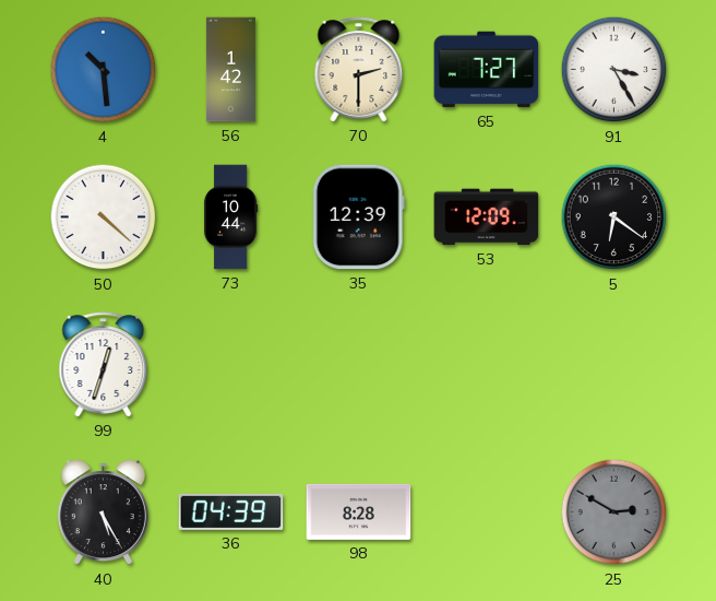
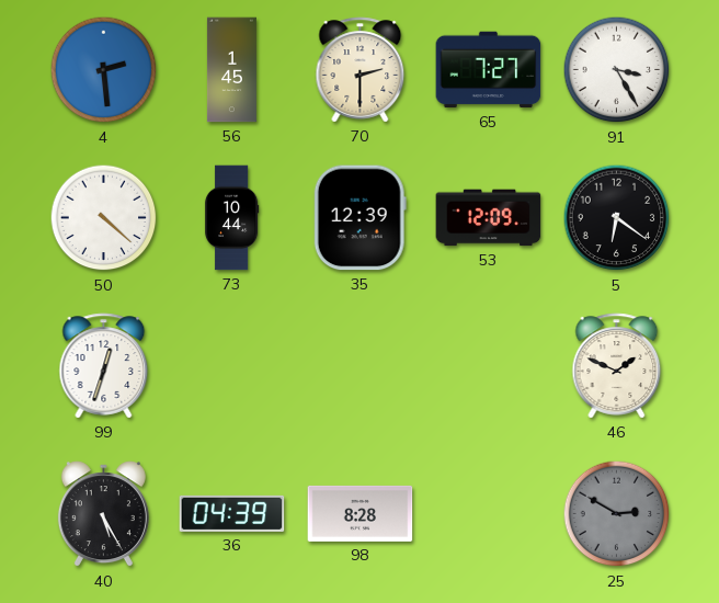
4: 10:29 -> 2:29 (104, 70)
56: 1:42 -> 1:45 (231, 70)
46: none -> 1:49 (617, 366)
